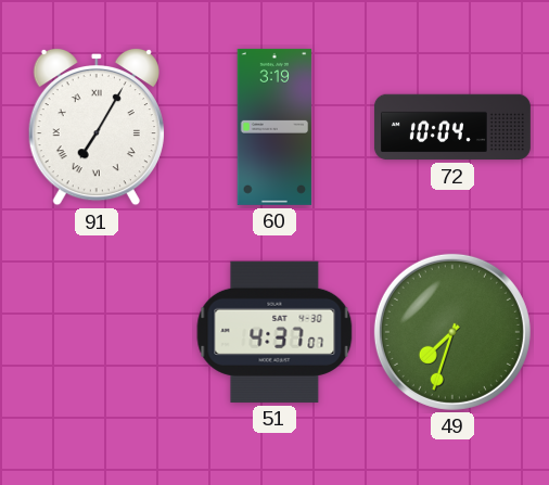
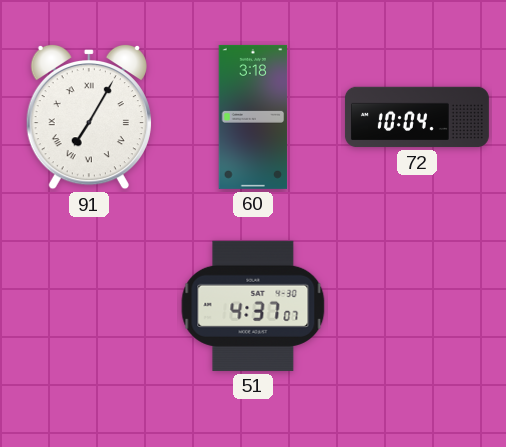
60: 3:19 -> 3:18 (253, 117)
49: 7:33 -> none (452, 332)
